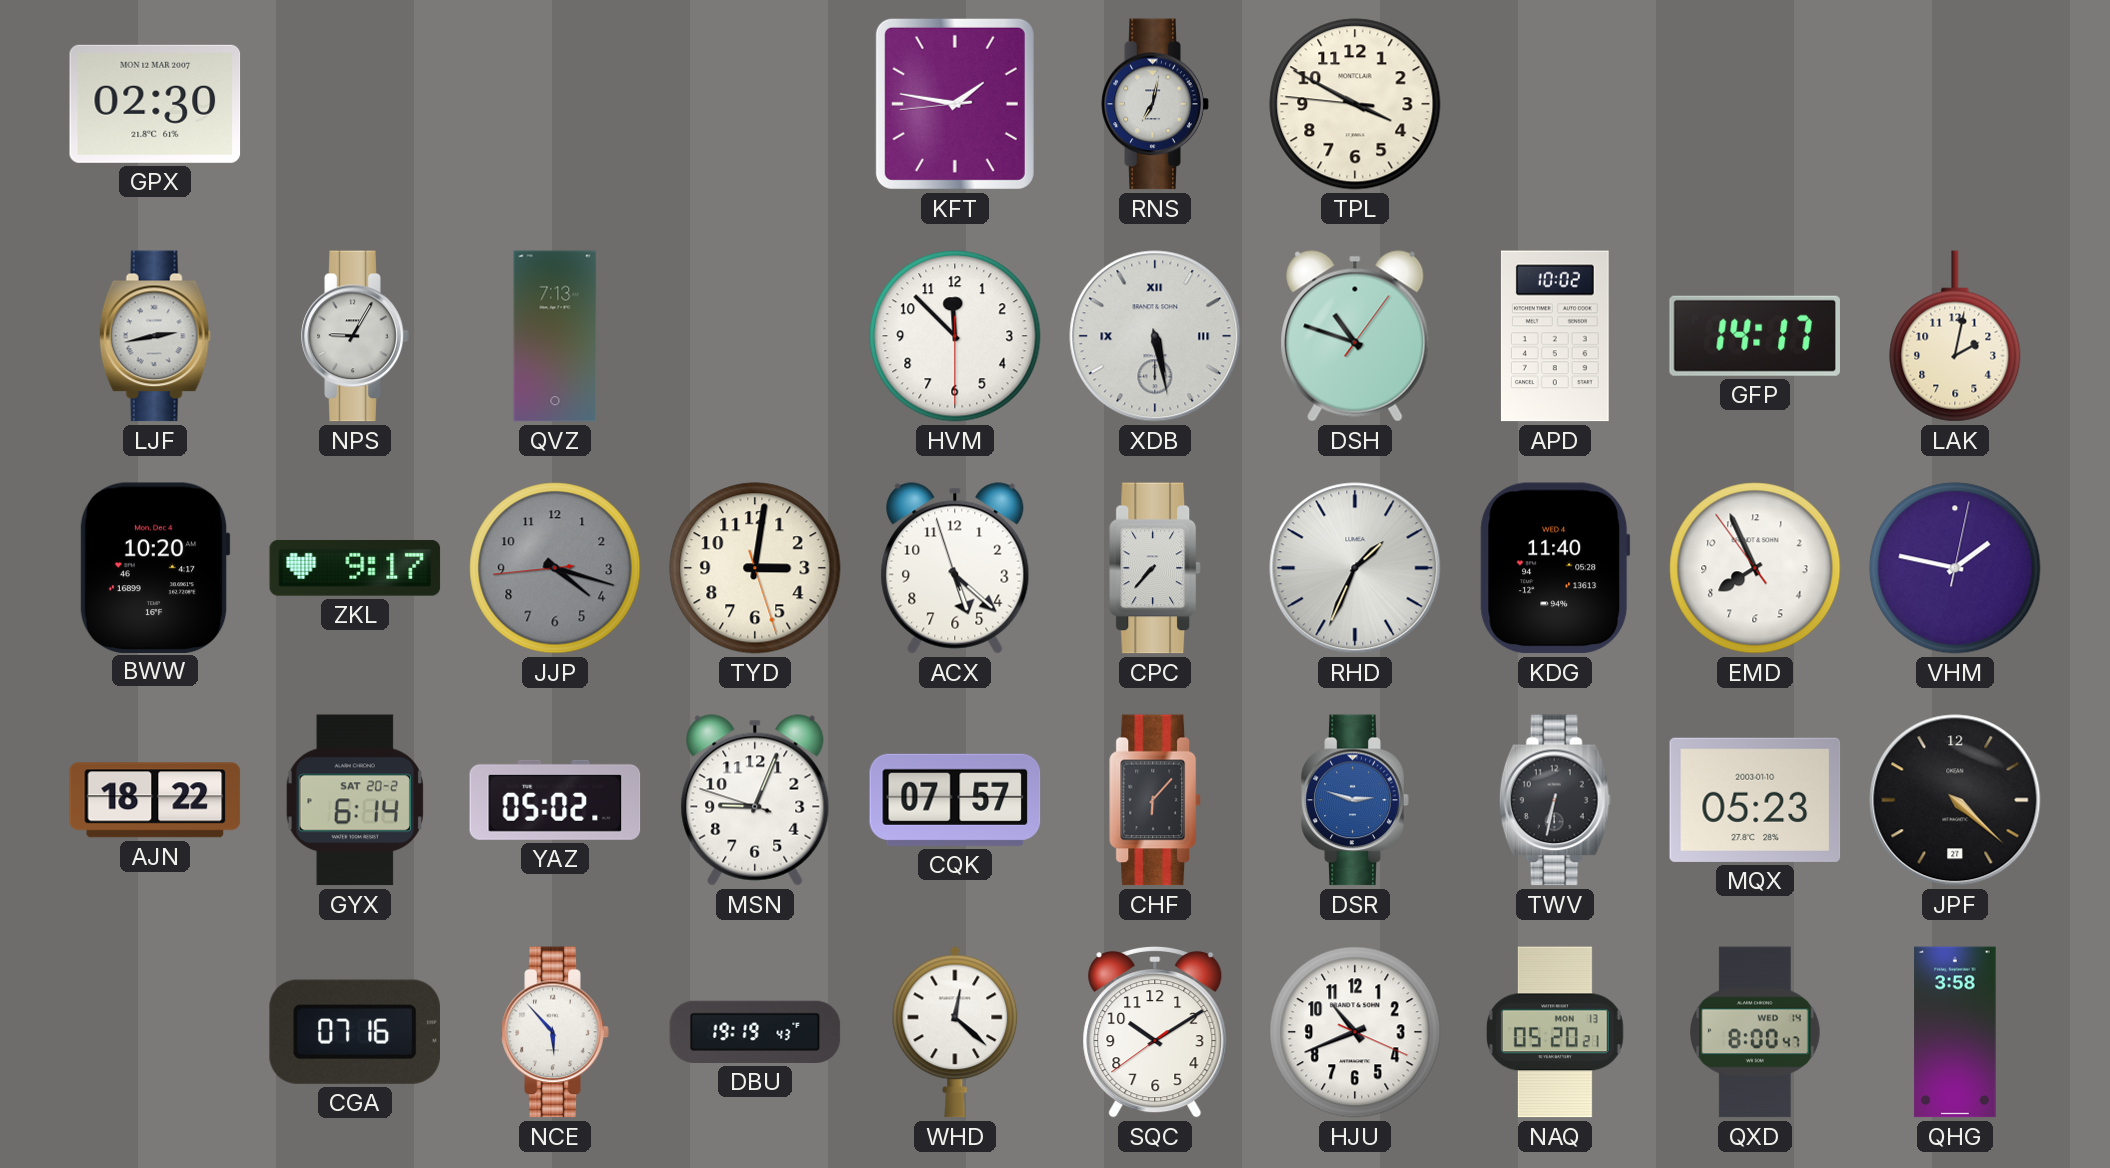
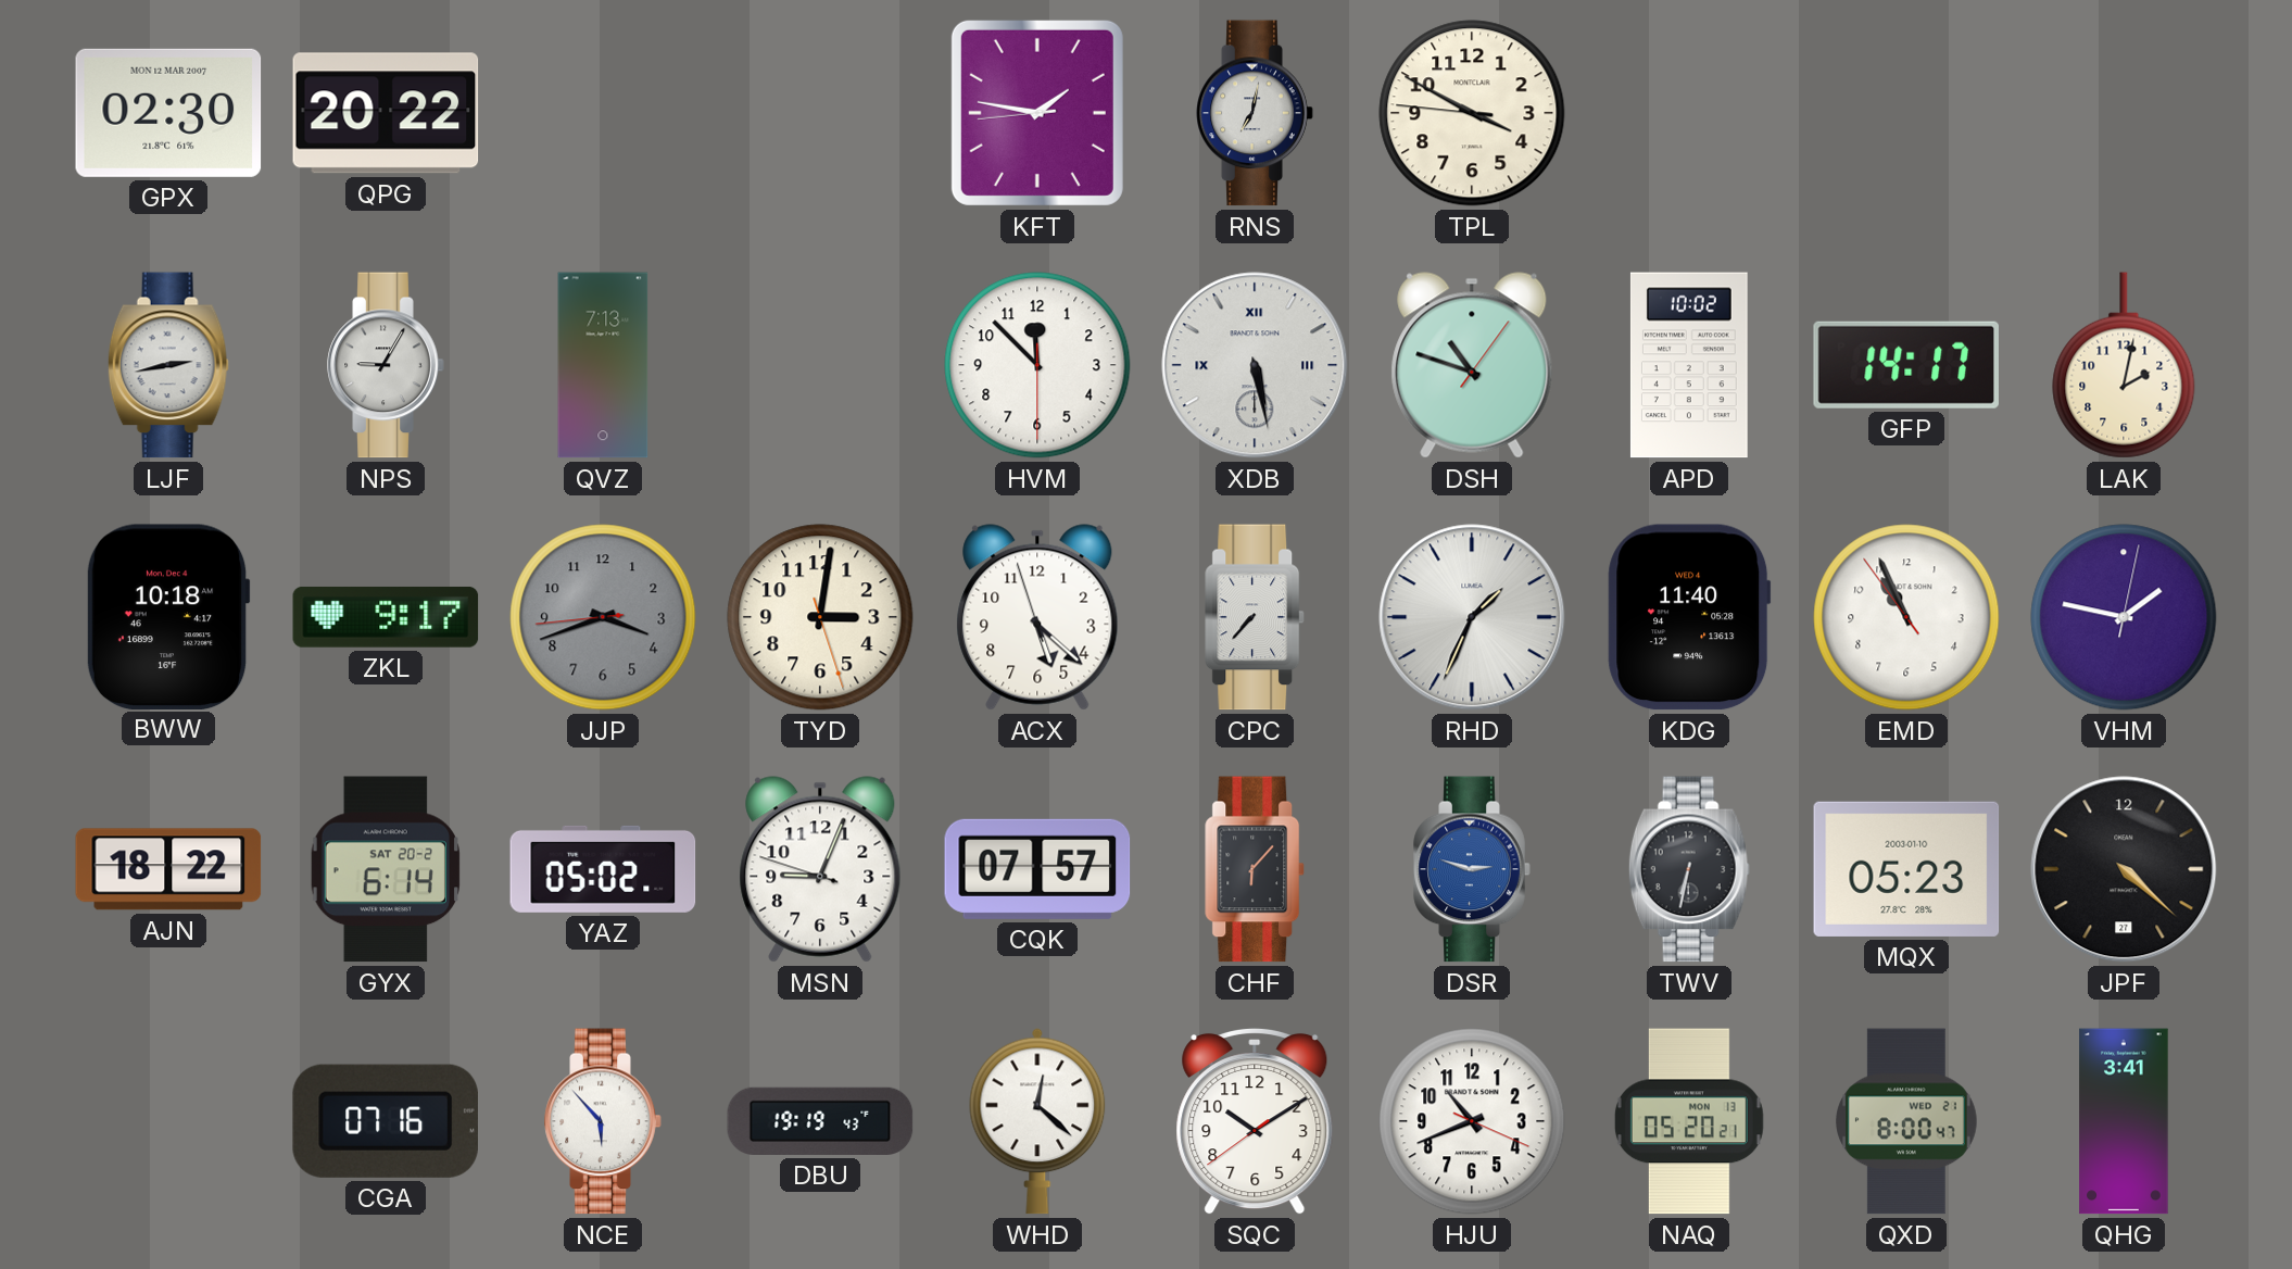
QPG: none -> 20:22 (386, 113)
BWW: 10:20 -> 10:18 (168, 616)
JJP: 4:17 -> 3:41 (603, 617)
EMD: 7:55 -> 10:55 (1906, 617)
QXD date: WED 14 -> WED 21 (1906, 1121)
QHG: 3:58 -> 3:41 (2124, 1121)
